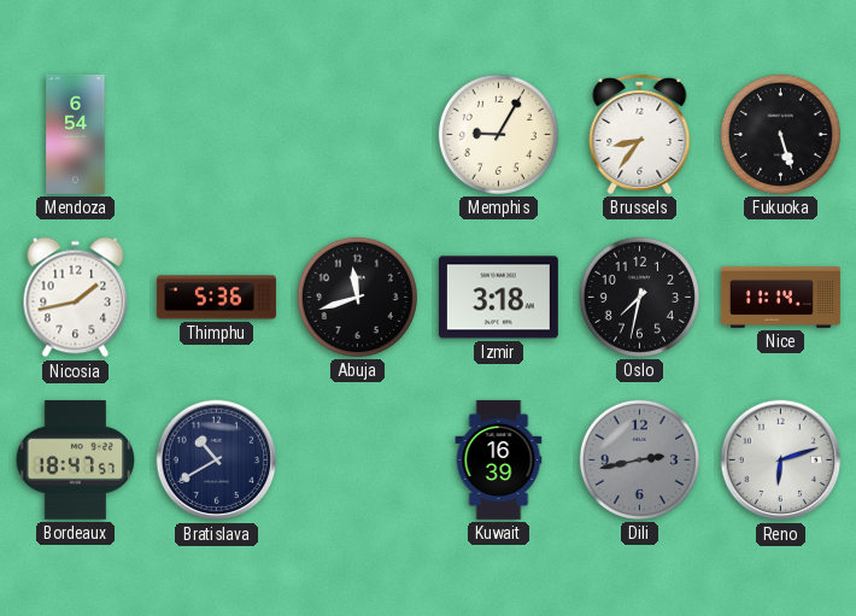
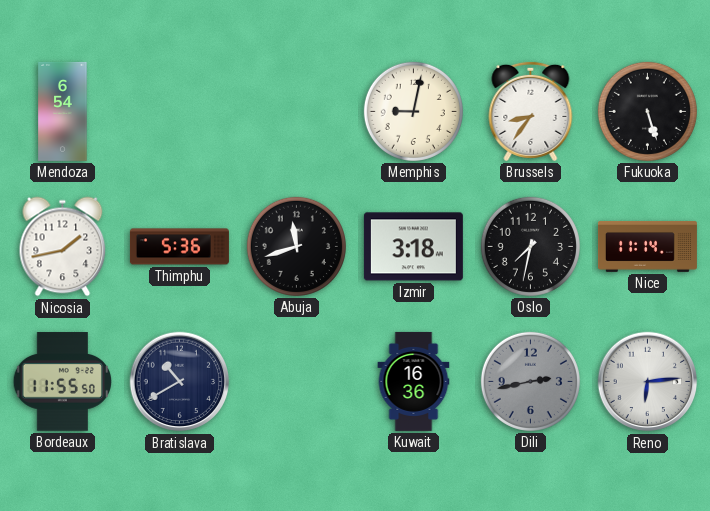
Memphis: 9:05 -> 9:02 (413, 111)
Bordeaux: 18:47 -> 11:55 (62, 382)
Kuwait: 16:39 -> 16:36 (414, 381)
Reno: 6:12 -> 6:14 (648, 382)
